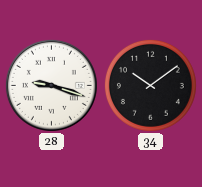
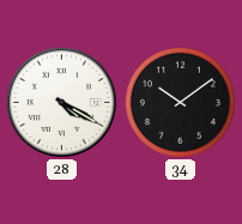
28: 9:18 -> 4:20 (61, 102)
